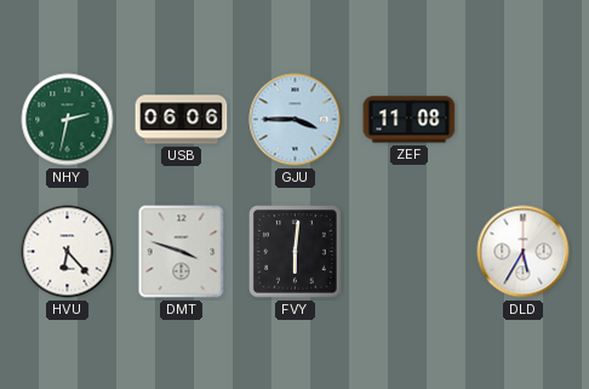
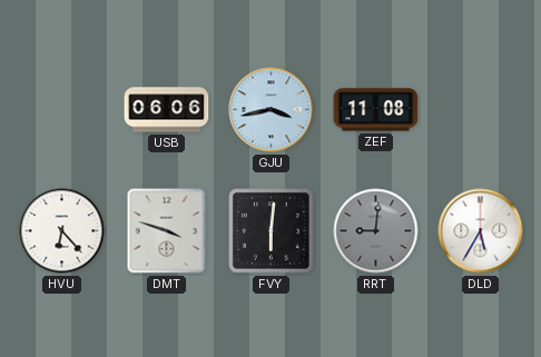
NHY: 2:32 -> none (68, 120)
GJU: 3:45 -> 3:43 (272, 110)
RRT: none -> 9:01 (376, 231)
